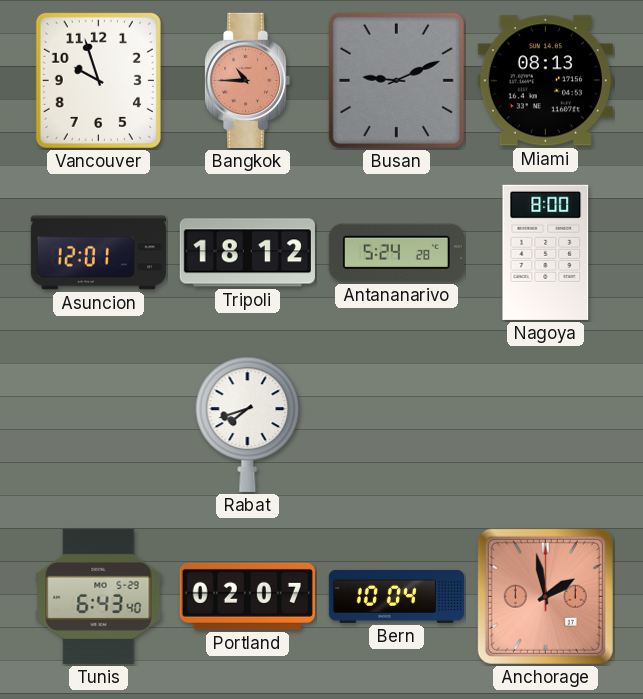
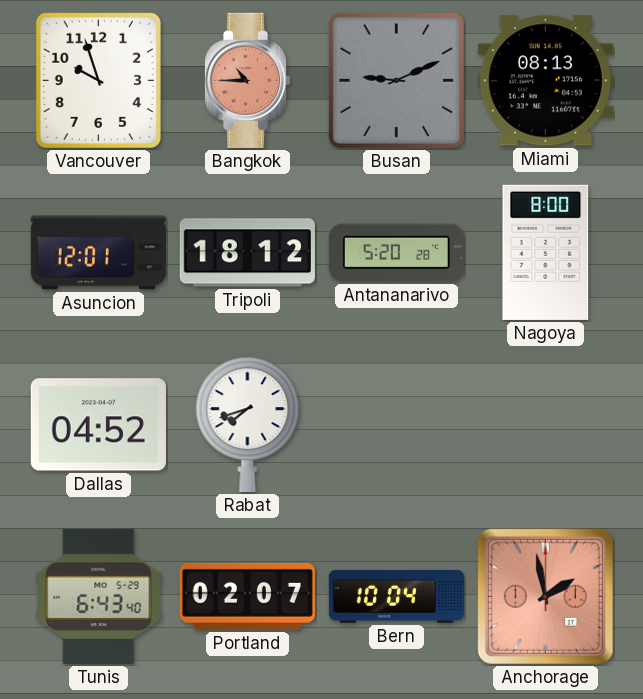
Antananarivo: 5:24 -> 5:20 (396, 253)
Dallas: none -> 04:52 (98, 425)
